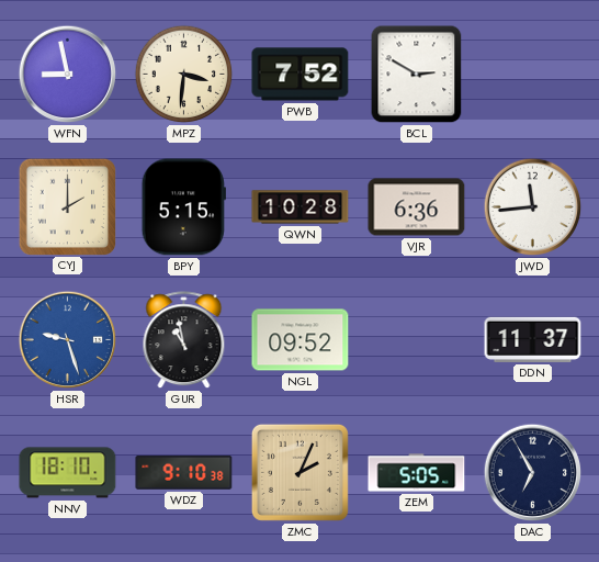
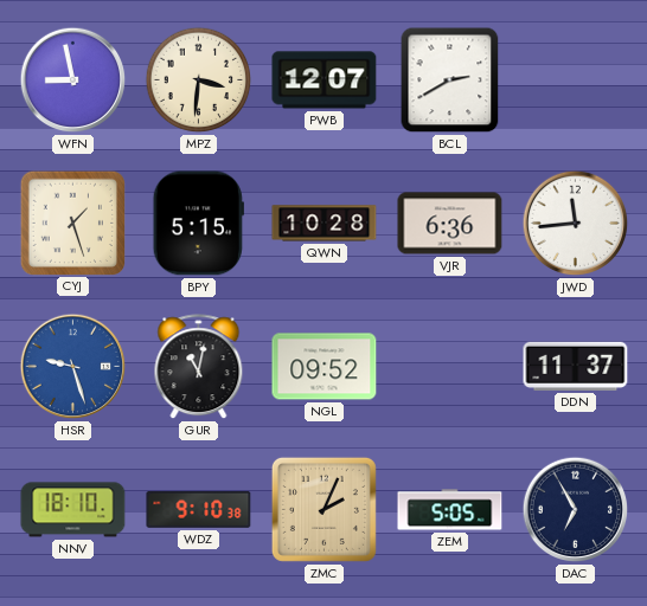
PWB: 7:52 -> 12:07 (325, 80)
BCL: 2:50 -> 2:40 (450, 80)
CYJ: 2:00 -> 1:27 (72, 223)
GUR: 10:58 -> 11:02 (199, 367)
